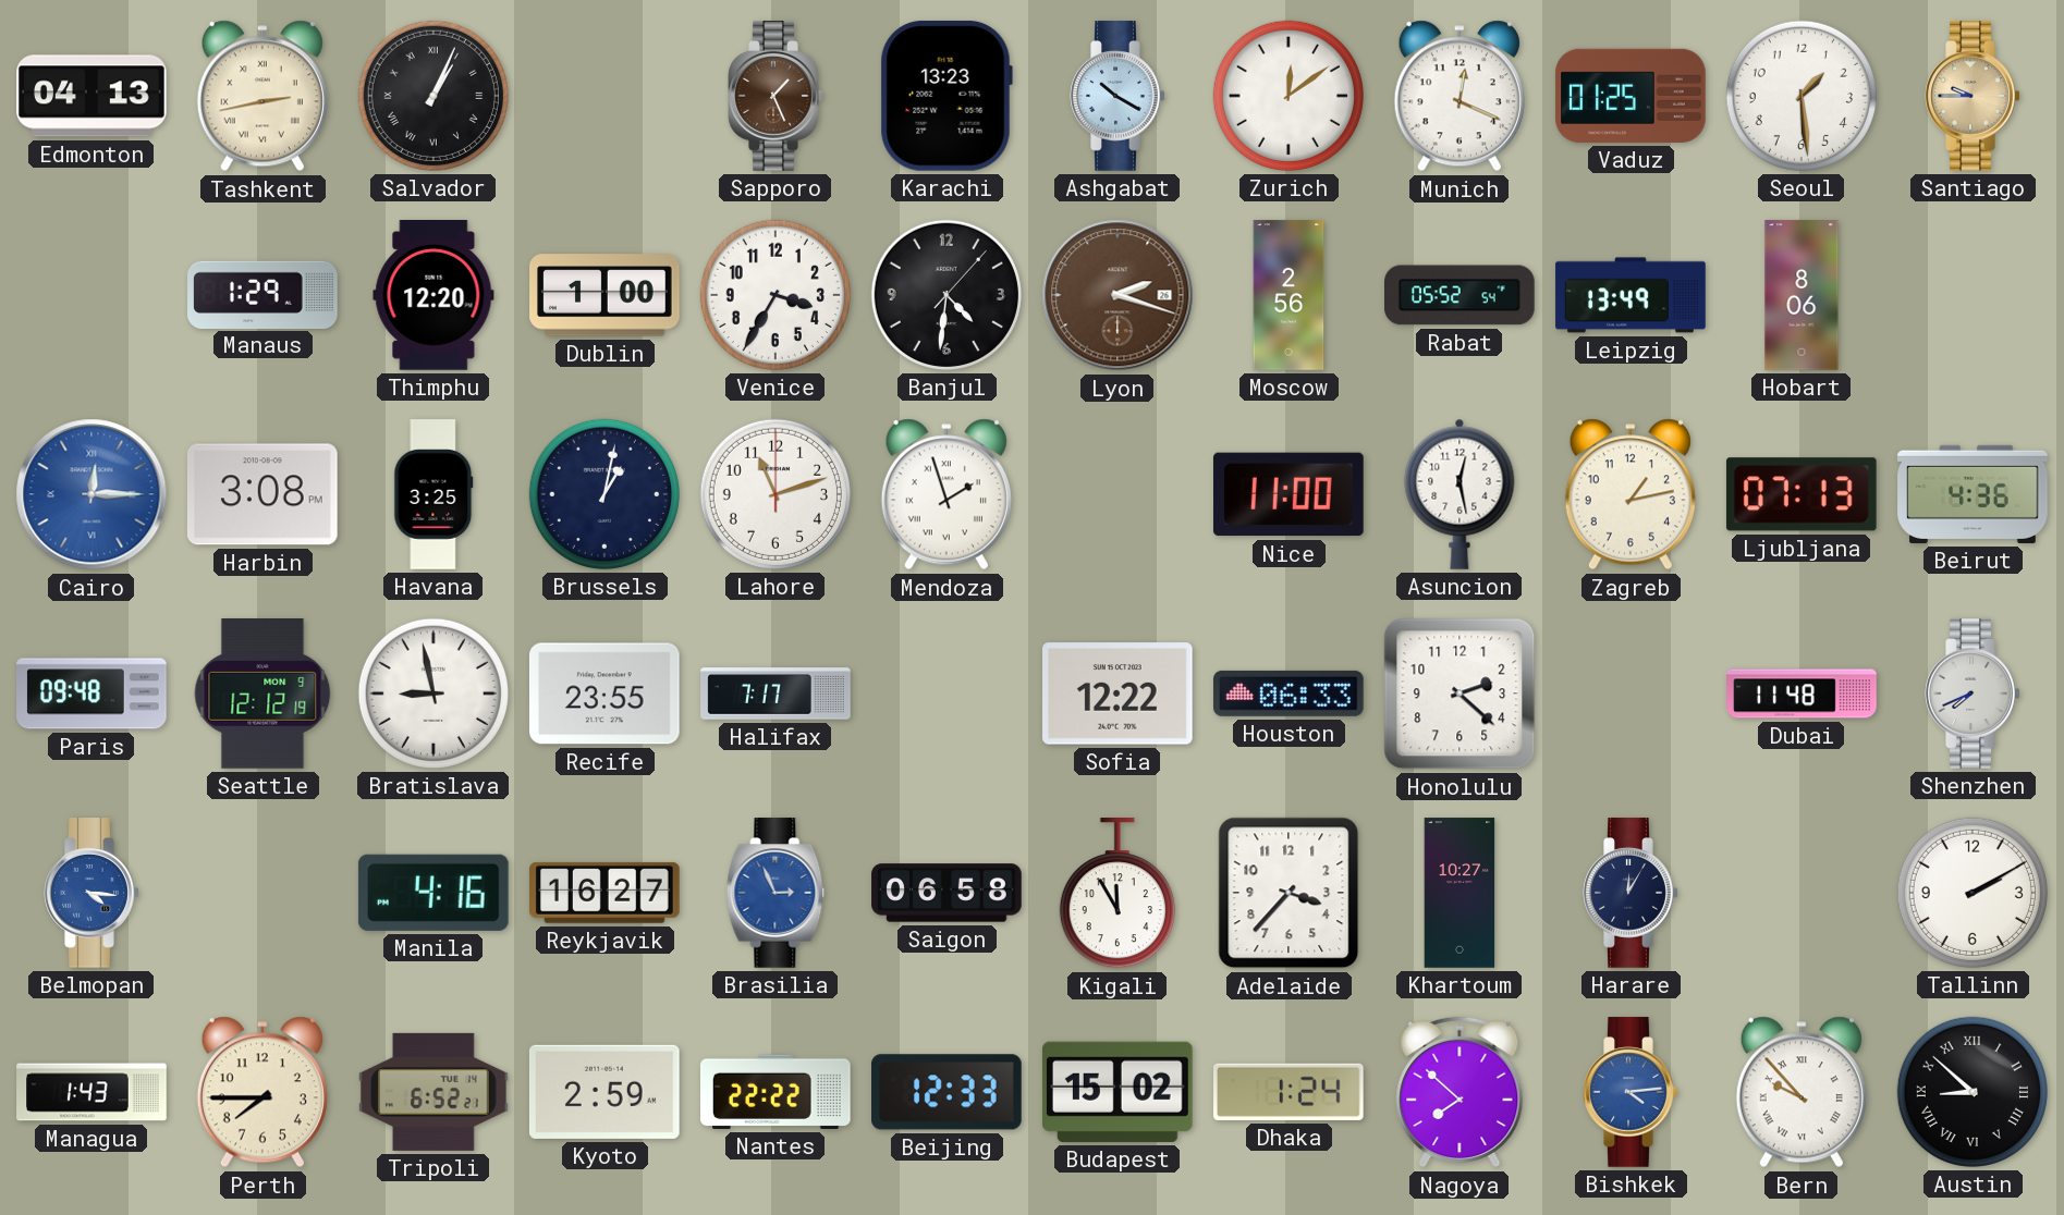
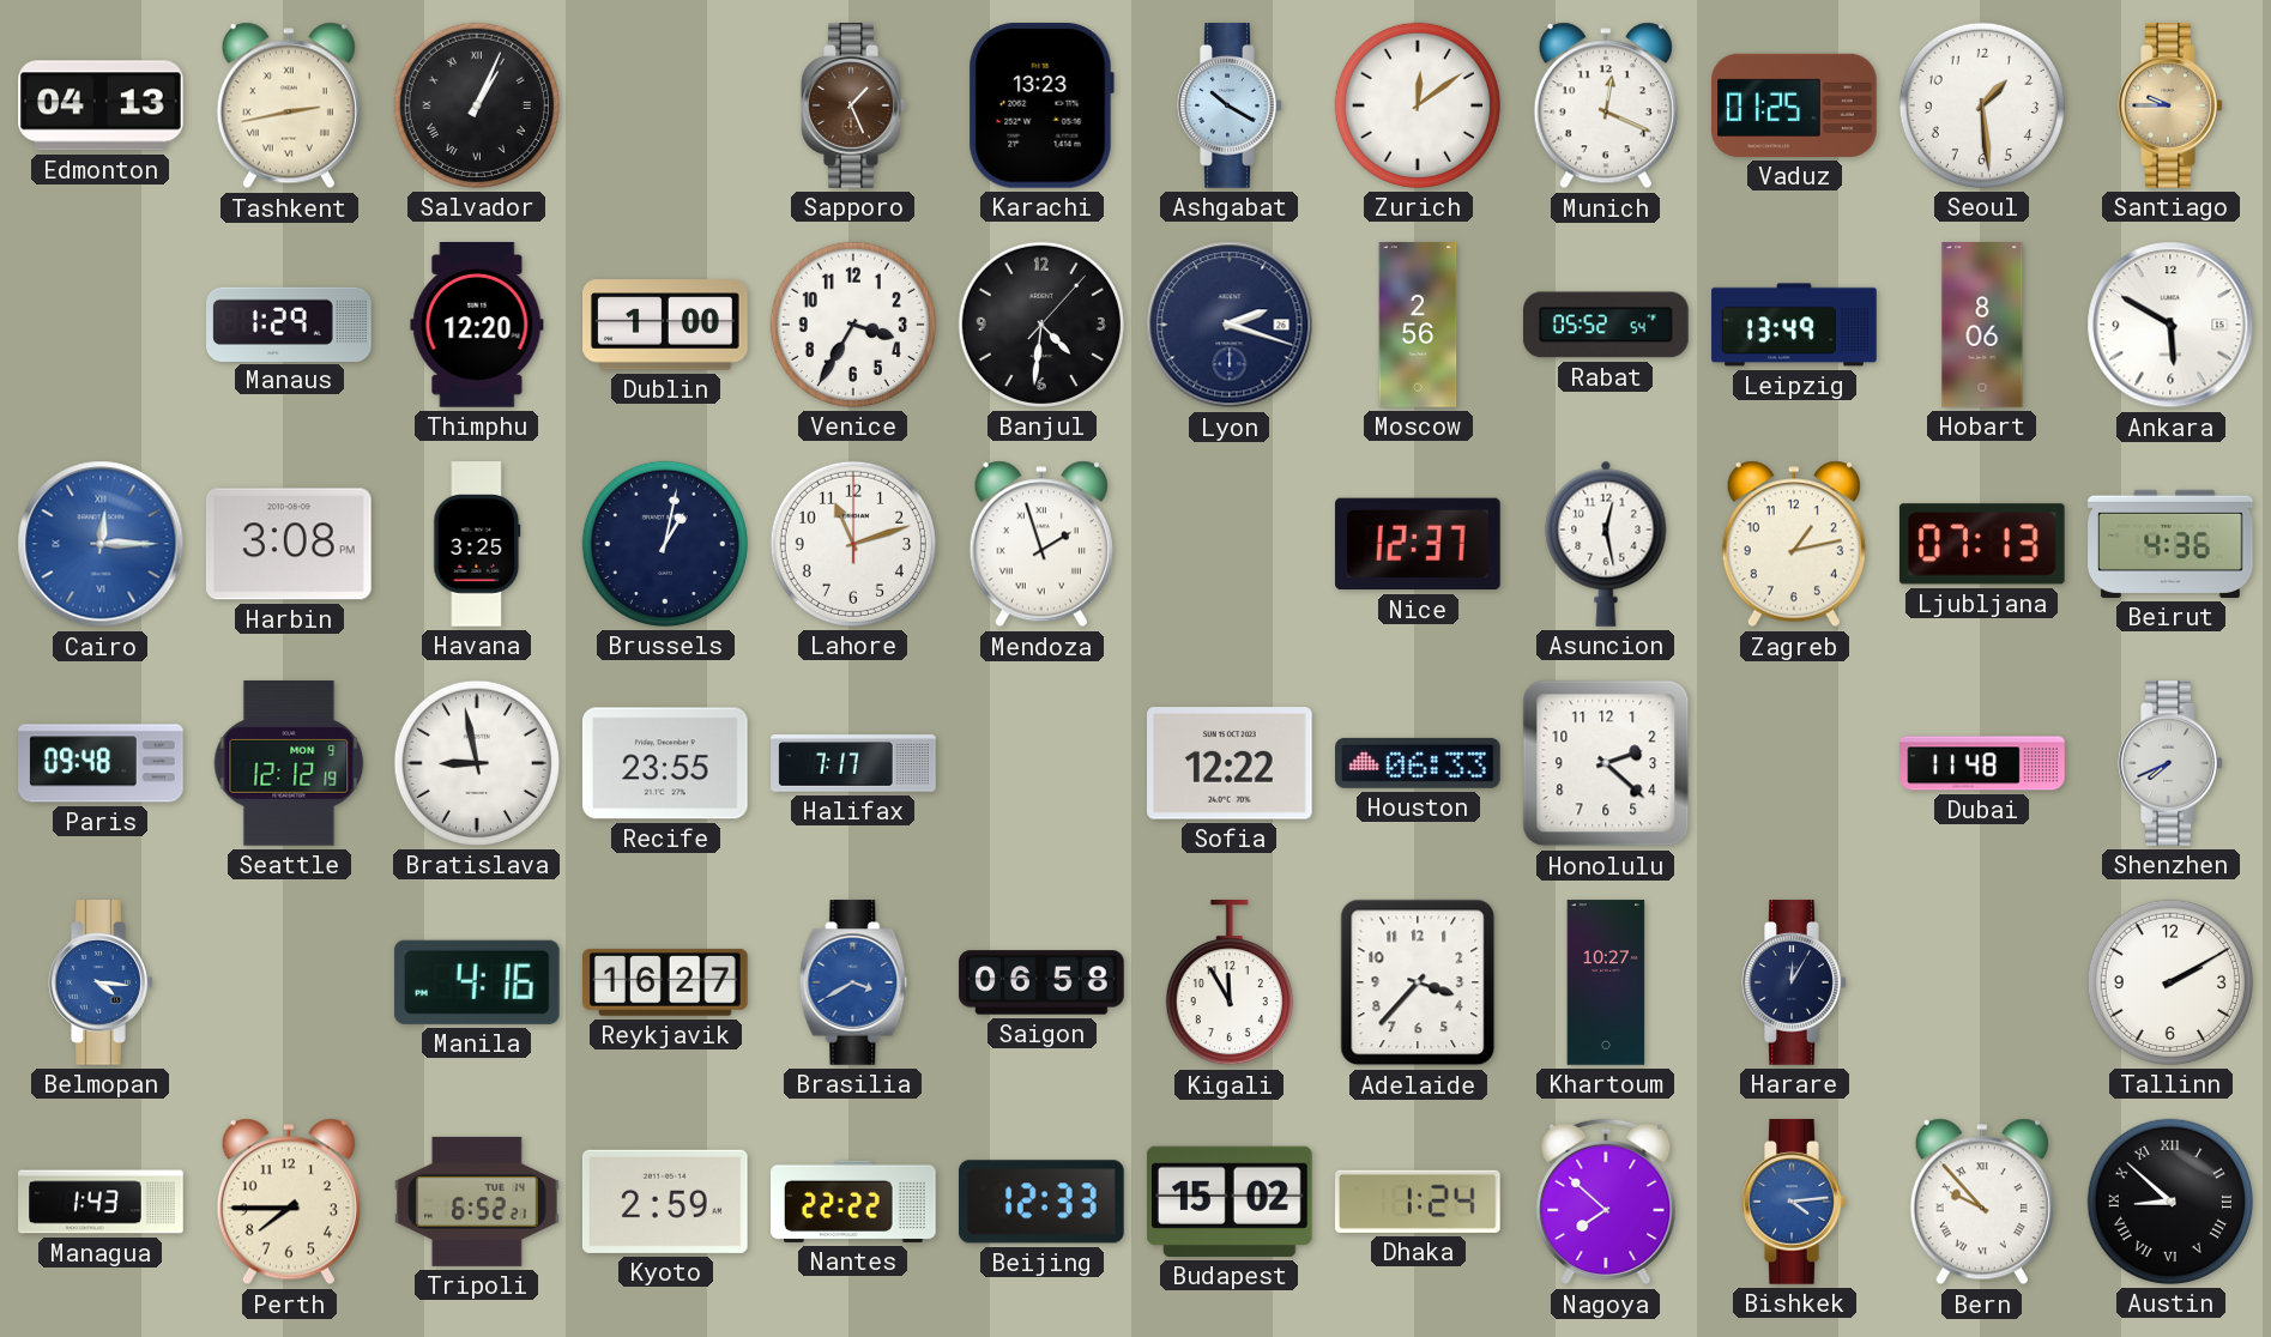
Lyon dial: brown -> navy (1230, 325)
Ankara: none -> 5:50 (2170, 325)
Nice: 11:00 -> 12:37 (1419, 544)
Brasilia: 2:56 -> 3:40 (853, 982)
